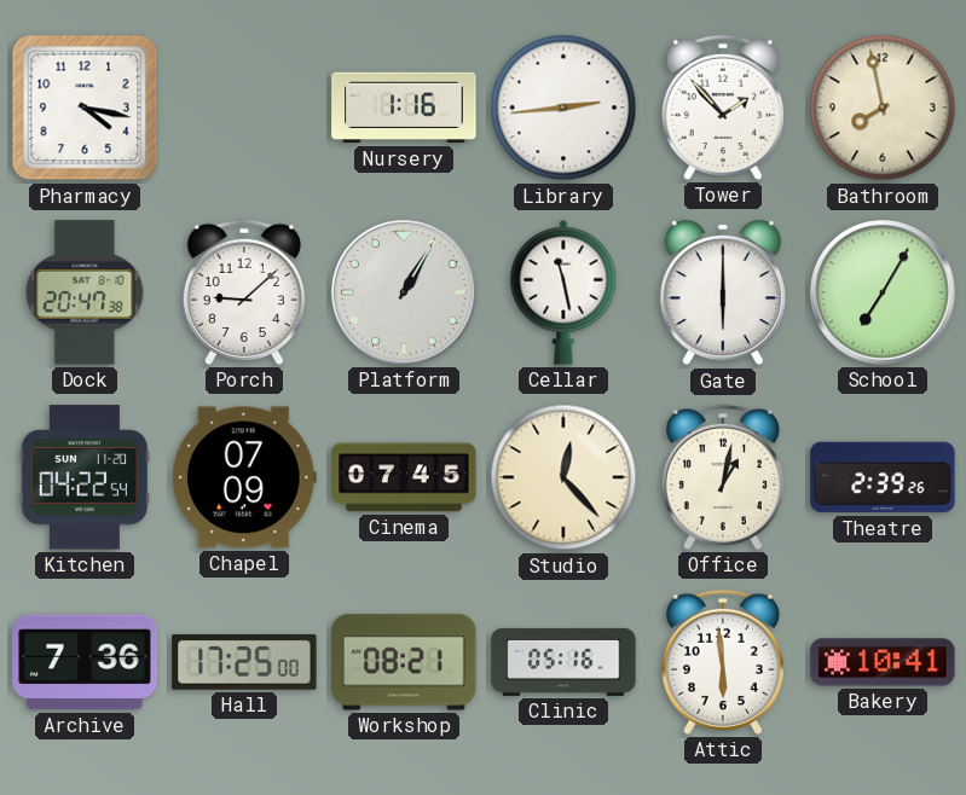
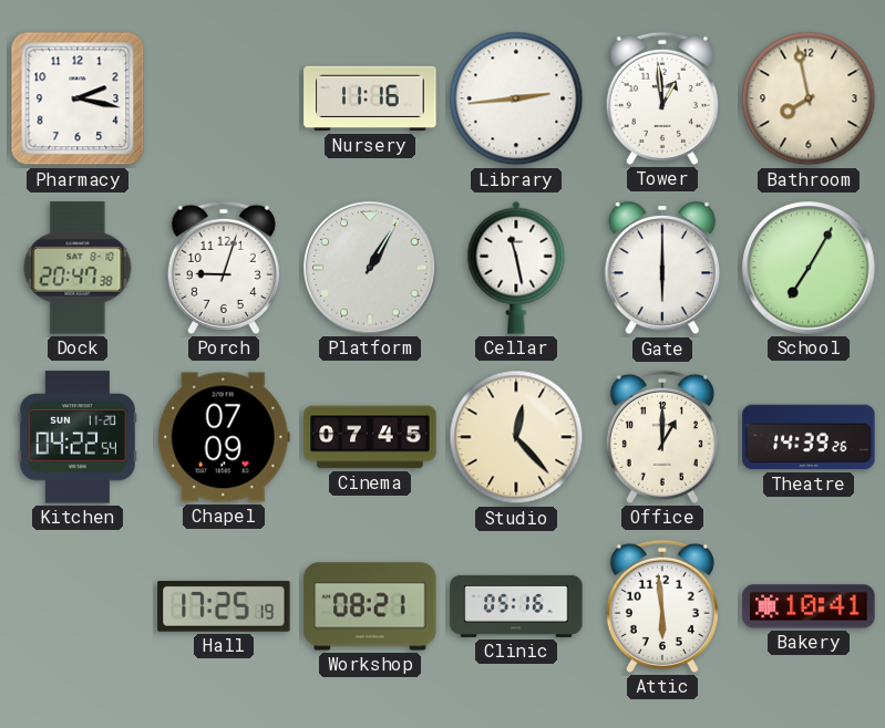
Pharmacy: 4:17 -> 2:17 (78, 98)
Nursery: 1:16 -> 11:16 (370, 98)
Tower: 1:53 -> 12:59 (662, 98)
Porch: 9:08 -> 9:03 (224, 268)
Office: 1:02 -> 1:00 (662, 437)
Theatre: 2:39 -> 14:39 (809, 437)
Archive: 7:36 -> none (85, 662)
Hall: 17:25:00 -> 17:25:19 (224, 607)
